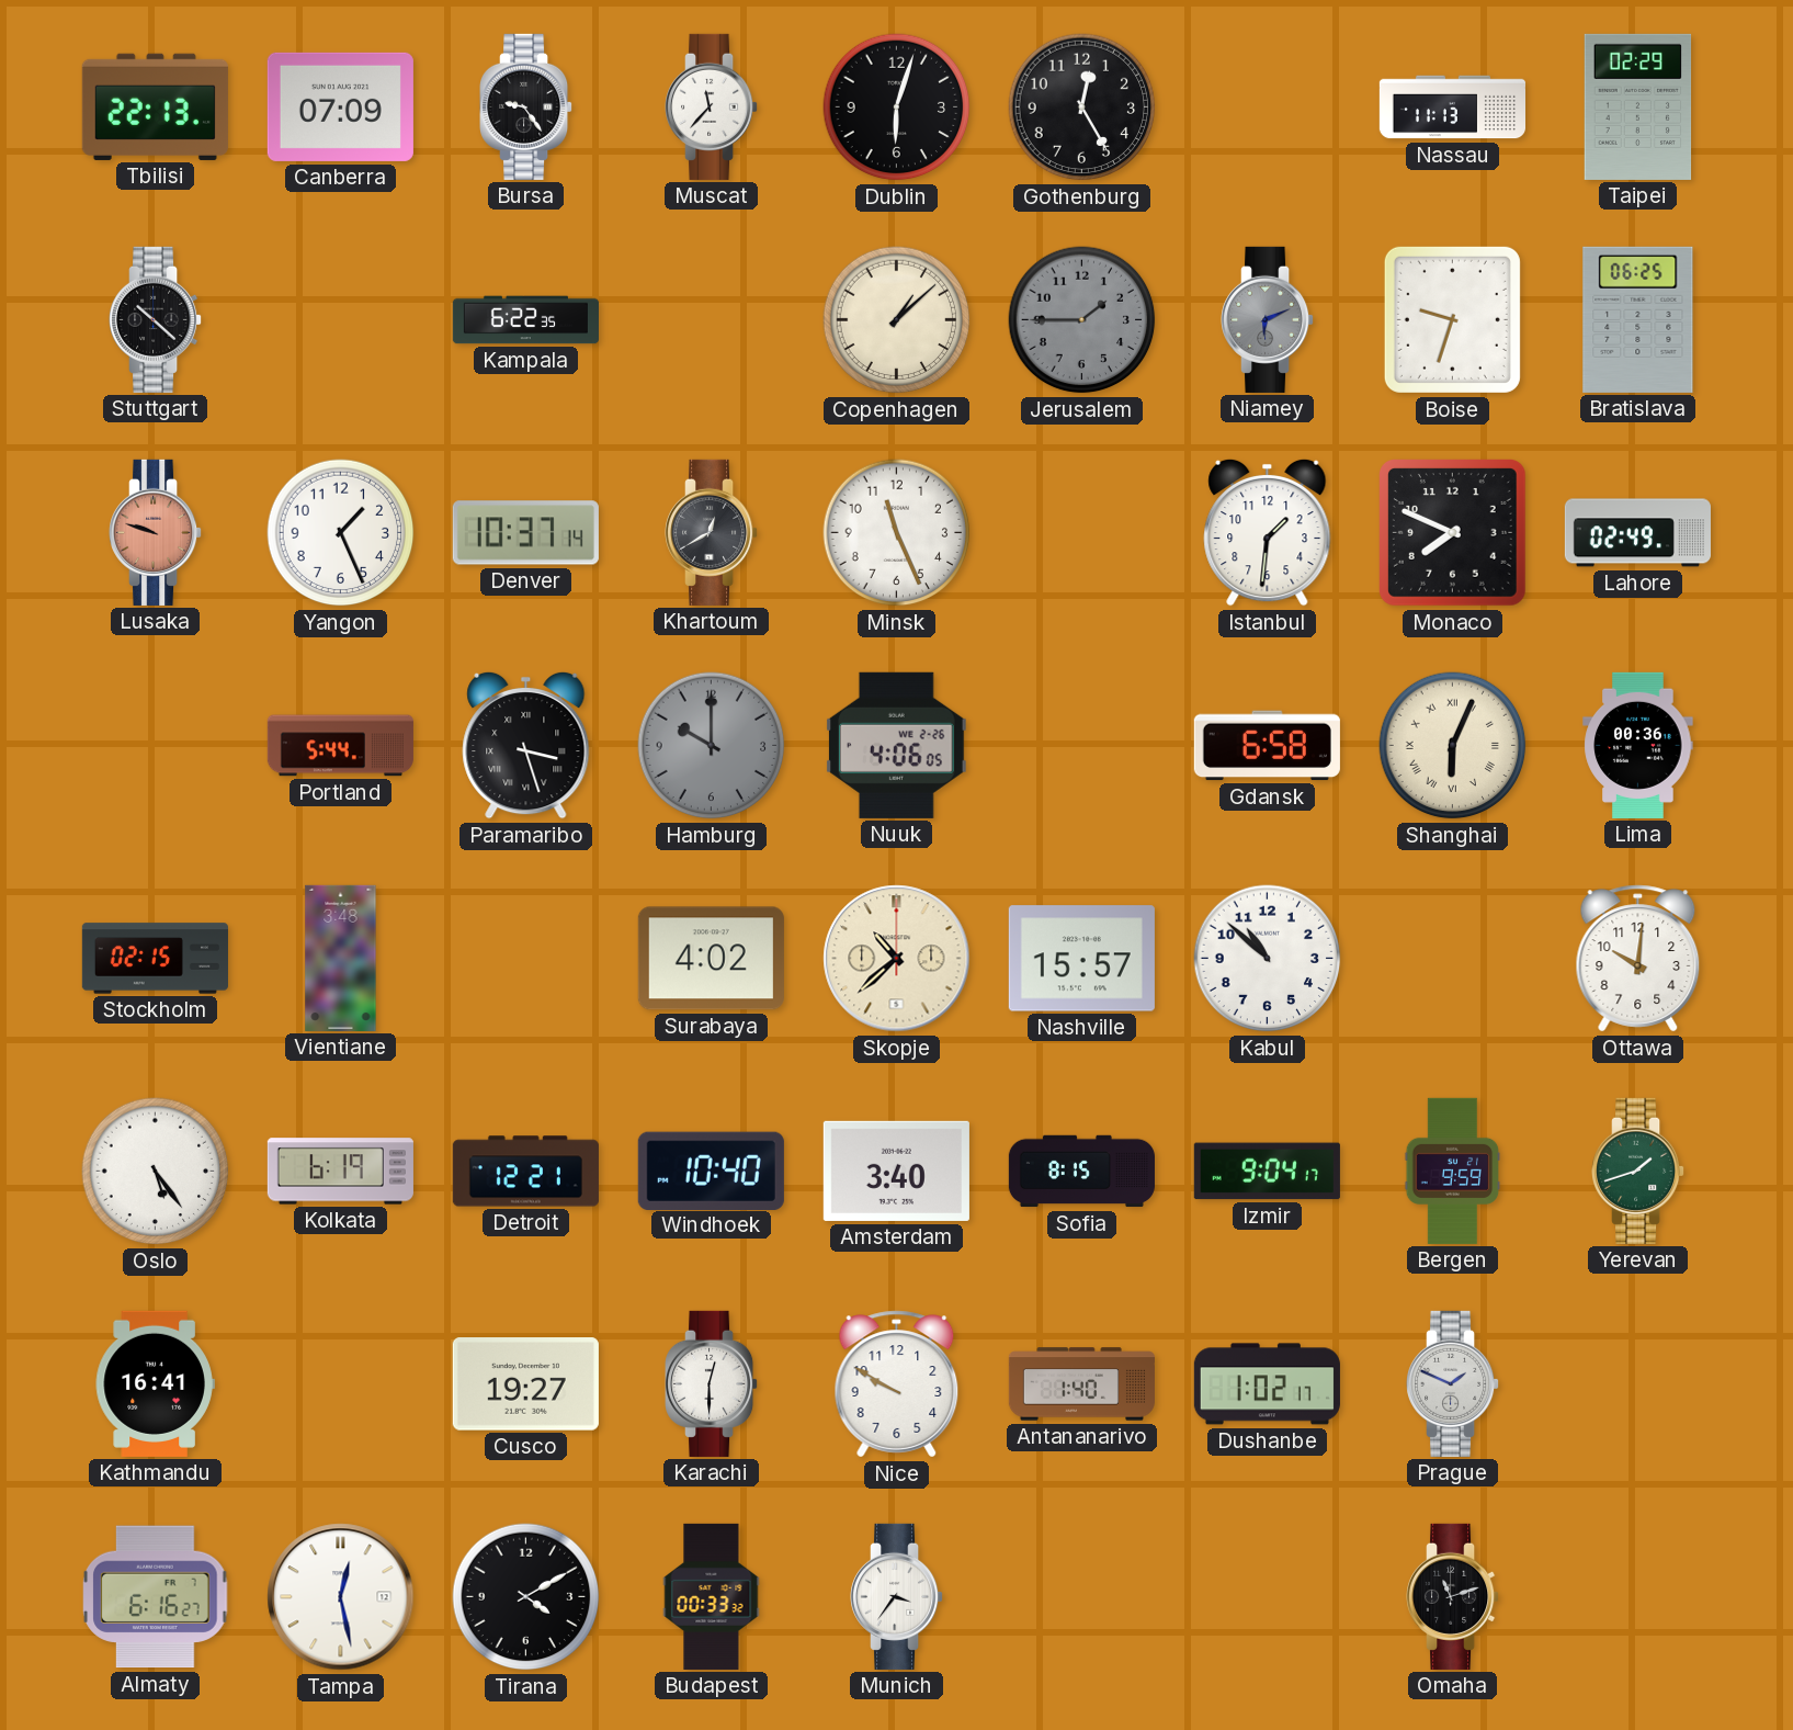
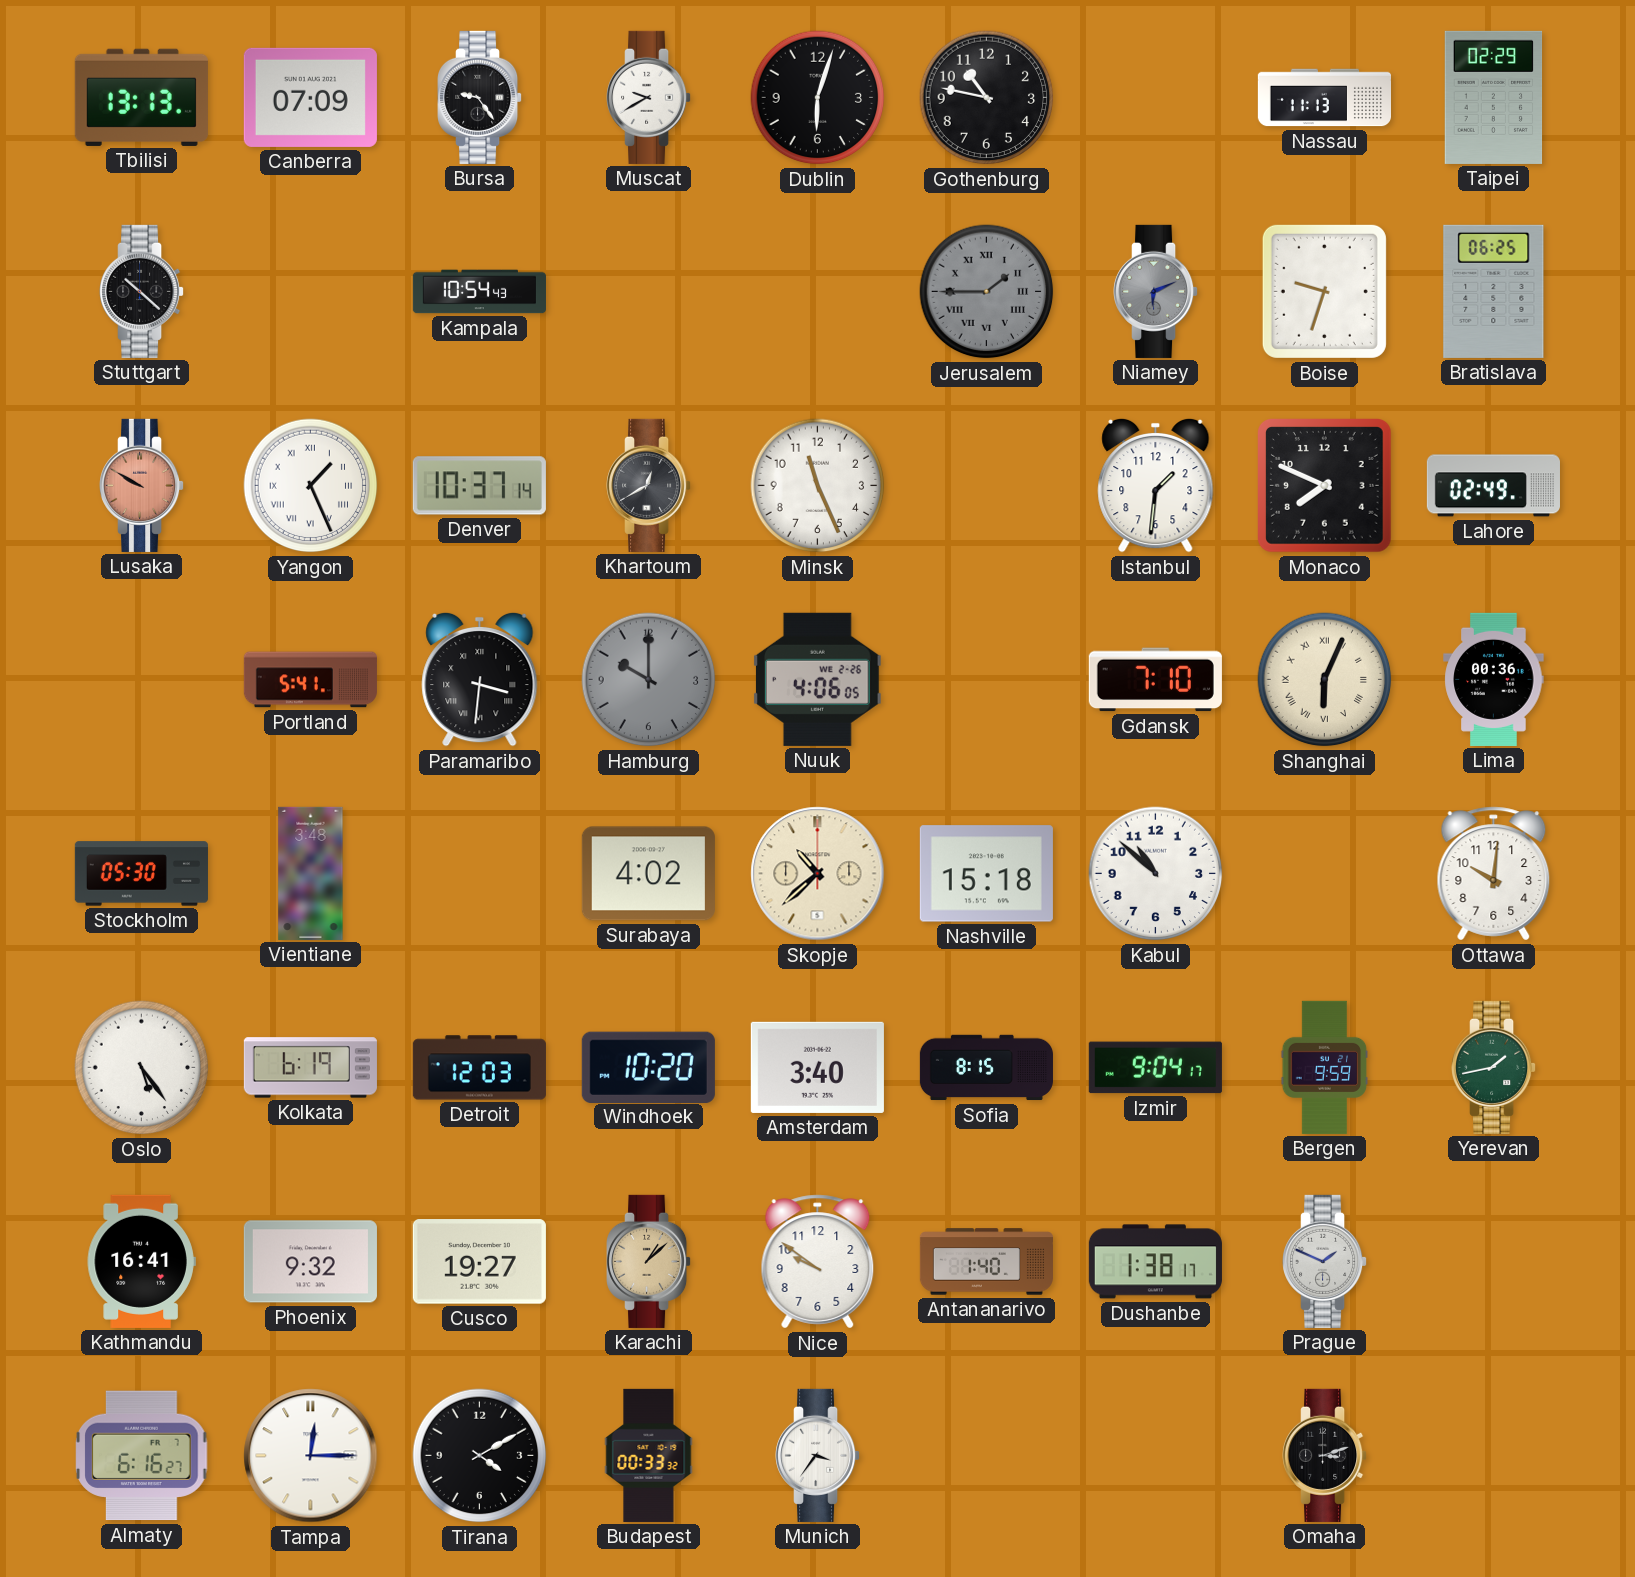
Tbilisi: 22:13 -> 13:13 (141, 97)
Muscat: 11:37 -> 9:40 (650, 97)
Gothenburg: 12:25 -> 10:47 (987, 98)
Kampala: 6:22 -> 10:54 (479, 292)
Copenhagen: 1:08 -> none (897, 320)
Jerusalem numerals: Arabic -> Roman (987, 292)
Lusaka: 9:48 -> 9:50 (143, 485)
Yangon numerals: Arabic -> Roman (311, 486)
Portland: 5:44 -> 5:41 (310, 680)
Paramaribo: 3:27 -> 3:31 (480, 679)
Gdansk: 6:58 -> 7:10 (1155, 680)
Stockholm: 02:15 -> 05:30 (141, 874)
Nashville: 15:57 -> 15:18 (986, 874)
Detroit: 12:21 -> 12:03 (479, 1068)
Windhoek: 10:40 -> 10:20 (648, 1067)
Yerevan: 1:42 -> 1:43 (1495, 1067)
Phoenix: none -> 9:32 (310, 1262)
Karachi: 12:30 -> 1:08 (650, 1261)
Karachi dial: white -> champagne (650, 1261)
Nice: 9:50 -> 9:51 (818, 1262)
Dushanbe: 1:02 -> 1:38 (1155, 1262)
Tampa: 12:28 -> 12:15 (311, 1456)
Omaha: 11:12 -> 3:12 (1326, 1455)
